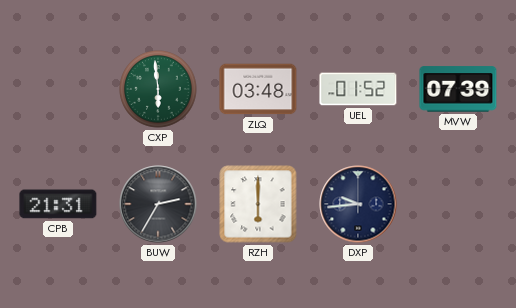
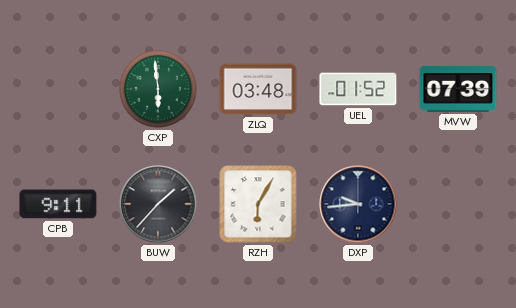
CPB: 21:31 -> 9:11 (58, 204)
BUW: 2:35 -> 1:37 (158, 204)
RZH: 6:00 -> 6:05 (258, 204)
